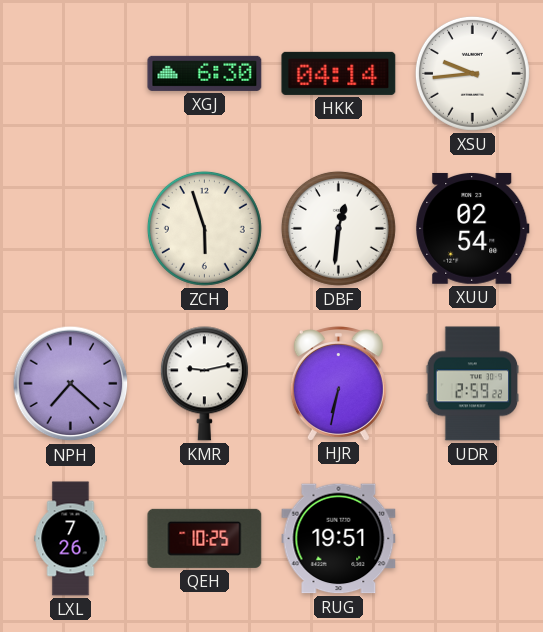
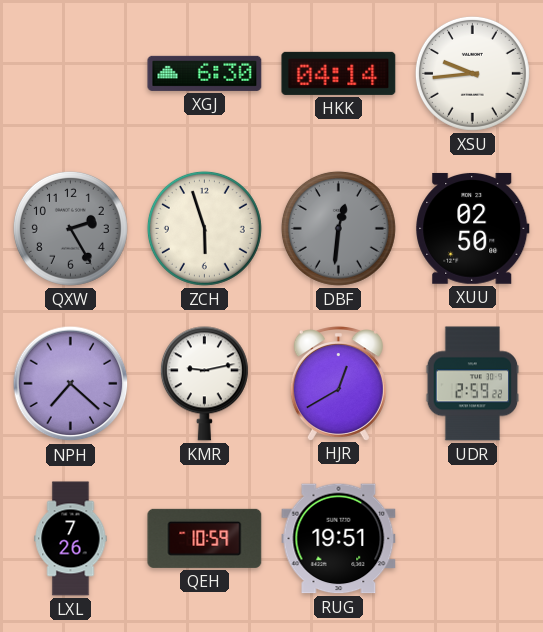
QXW: none -> 2:25 (70, 228)
DBF dial: white -> grey (338, 228)
XUU: 02:54 -> 02:50 (473, 229)
HJR: 6:32 -> 12:40 (338, 383)
QEH: 10:25 -> 10:59 (205, 538)
